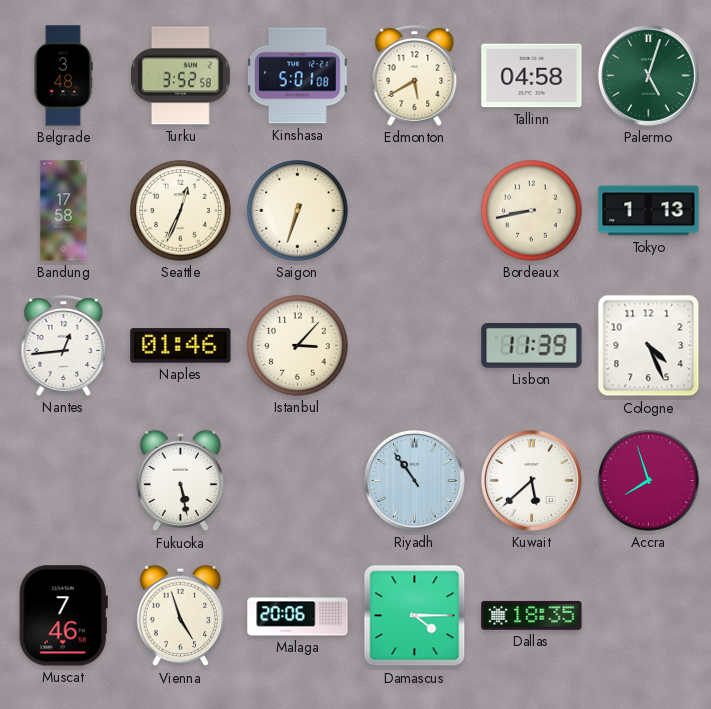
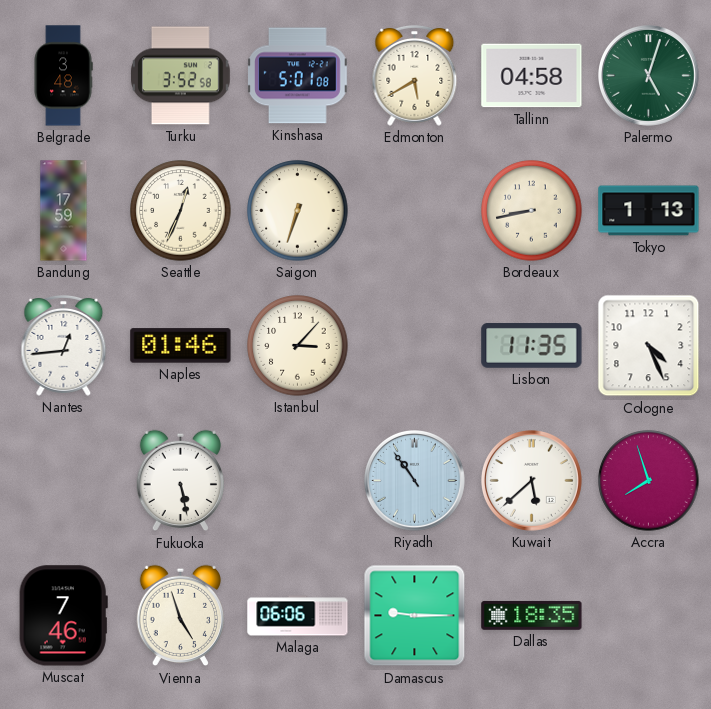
Bandung: 17:58 -> 17:59 (64, 211)
Lisbon: 11:39 -> 11:35 (532, 346)
Malaga: 20:06 -> 06:06 (298, 616)
Damascus: 4:15 -> 9:15 (415, 616)
